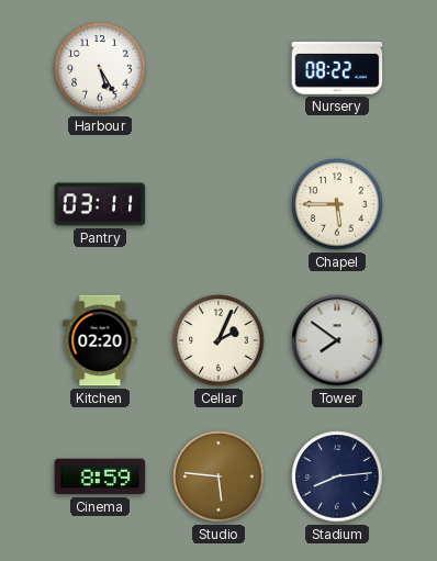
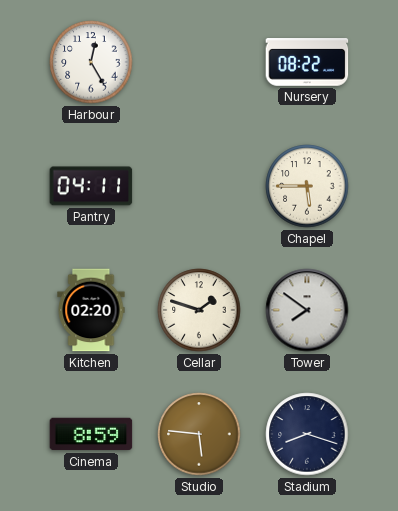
Harbour: 5:25 -> 12:25 (91, 62)
Pantry: 03:11 -> 04:11 (91, 186)
Cellar: 2:04 -> 1:48 (199, 310)
Stadium: 8:14 -> 8:18 (307, 434)
